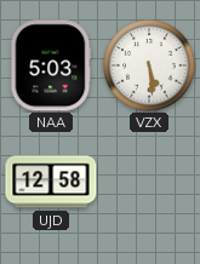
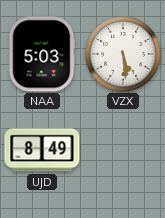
UJD: 12:58 -> 8:49 (42, 150)
